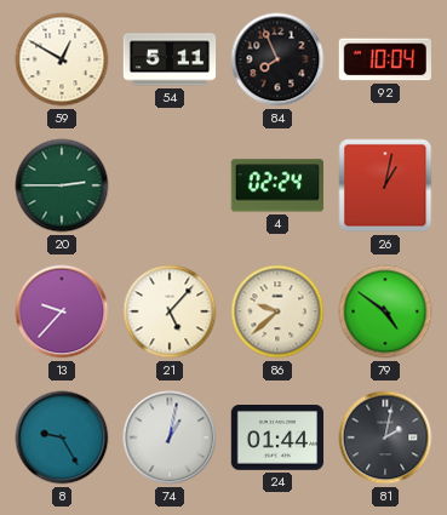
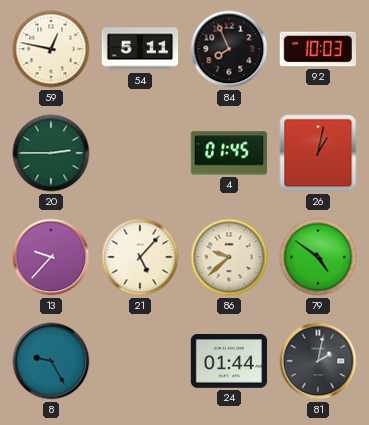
59: 12:50 -> 12:47 (51, 49)
92: 10:04 -> 10:03 (317, 49)
4: 02:24 -> 01:45 (228, 153)
74: 1:02 -> none (170, 437)
